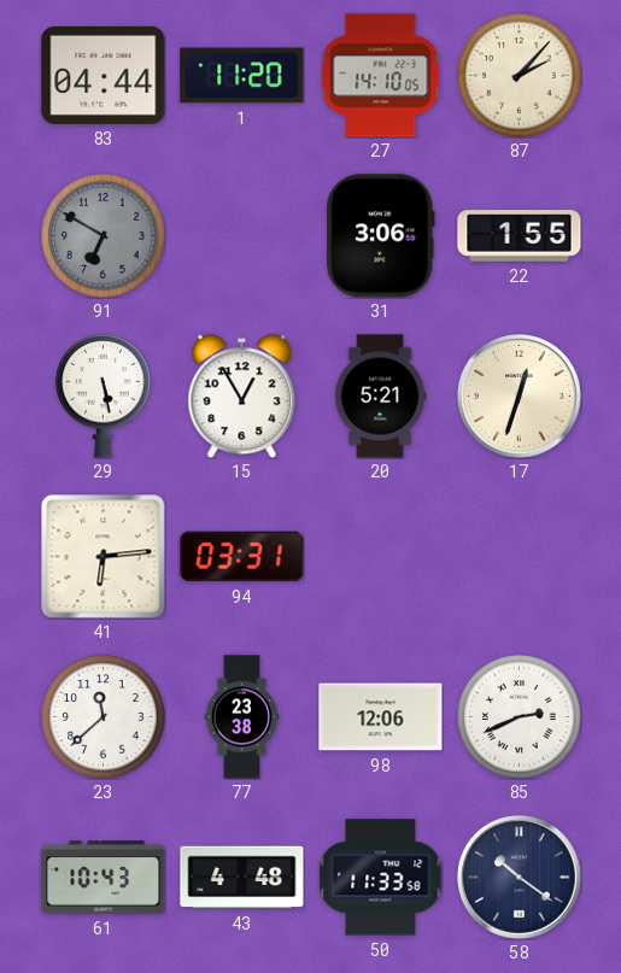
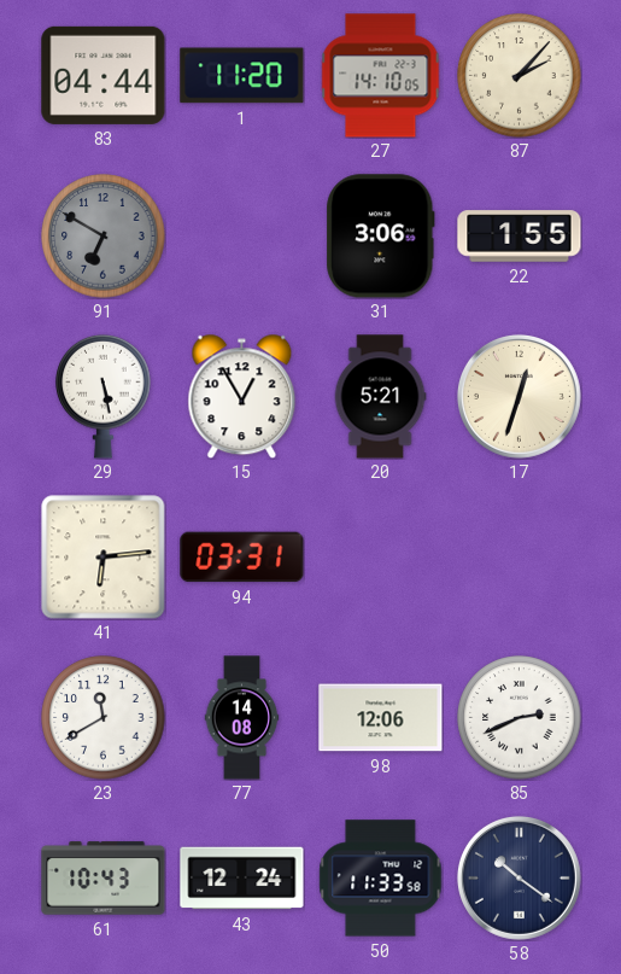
23: 11:38 -> 11:40 (104, 718)
77: 23:38 -> 14:08 (242, 718)
43: 4:48 -> 12:24 (242, 879)
